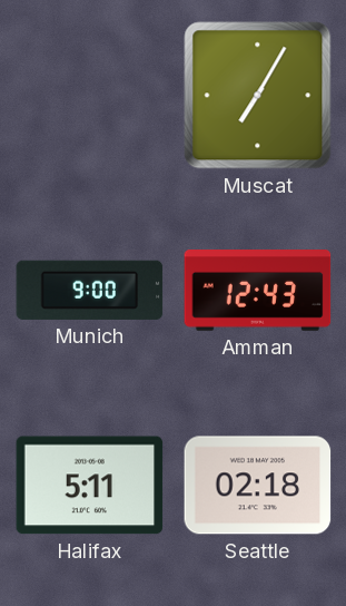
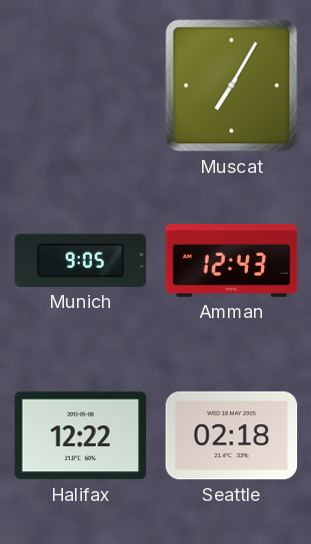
Munich: 9:00 -> 9:05 (81, 260)
Halifax: 5:11 -> 12:22 (81, 436)
